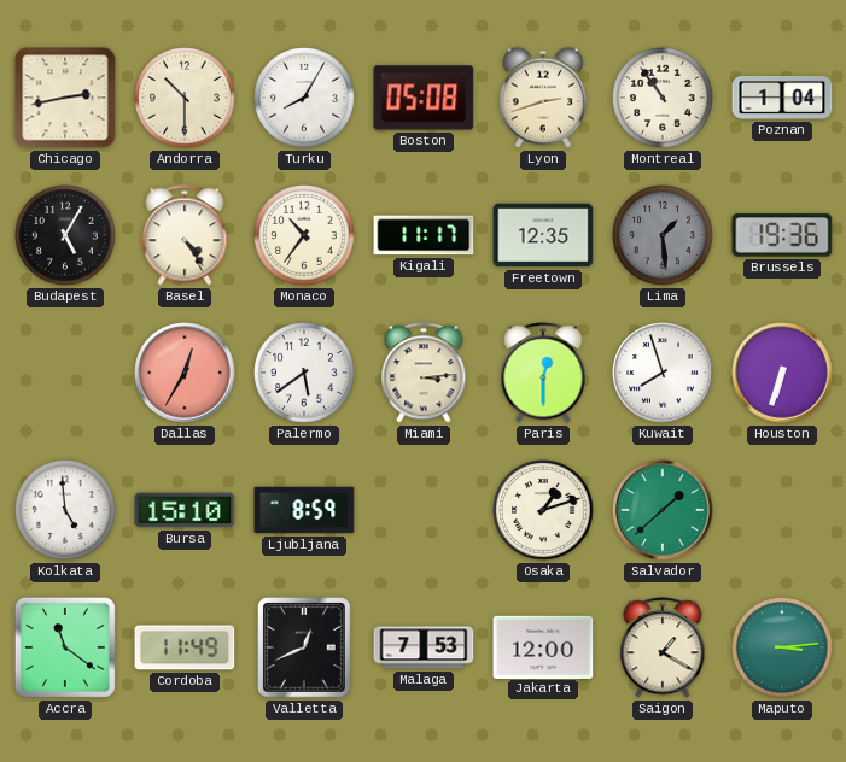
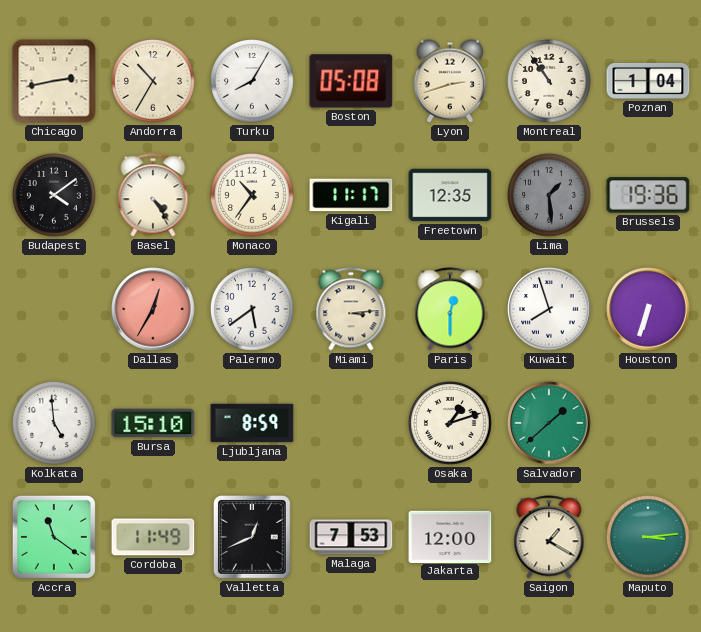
Andorra: 10:30 -> 10:35 (154, 82)
Budapest: 5:05 -> 4:09 (55, 196)
